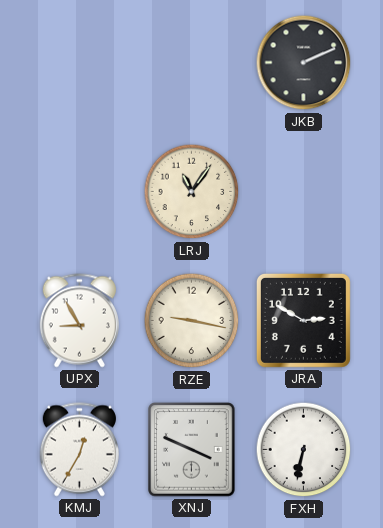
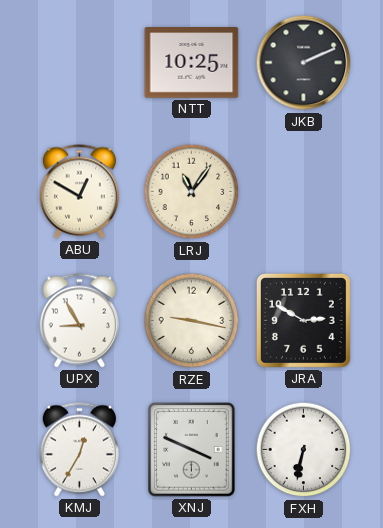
NTT: none -> 10:25 (192, 63)
ABU: none -> 12:50 (79, 192)
